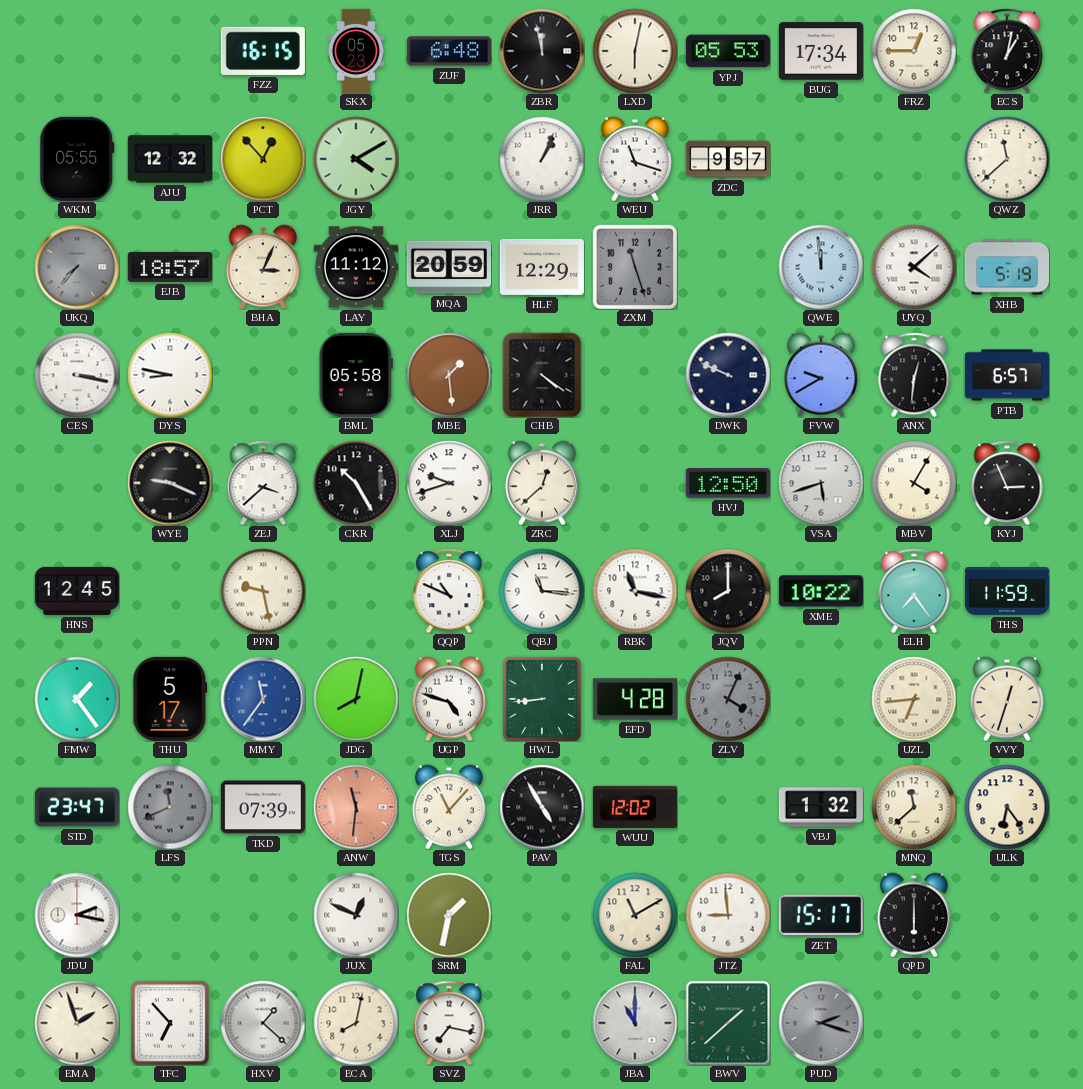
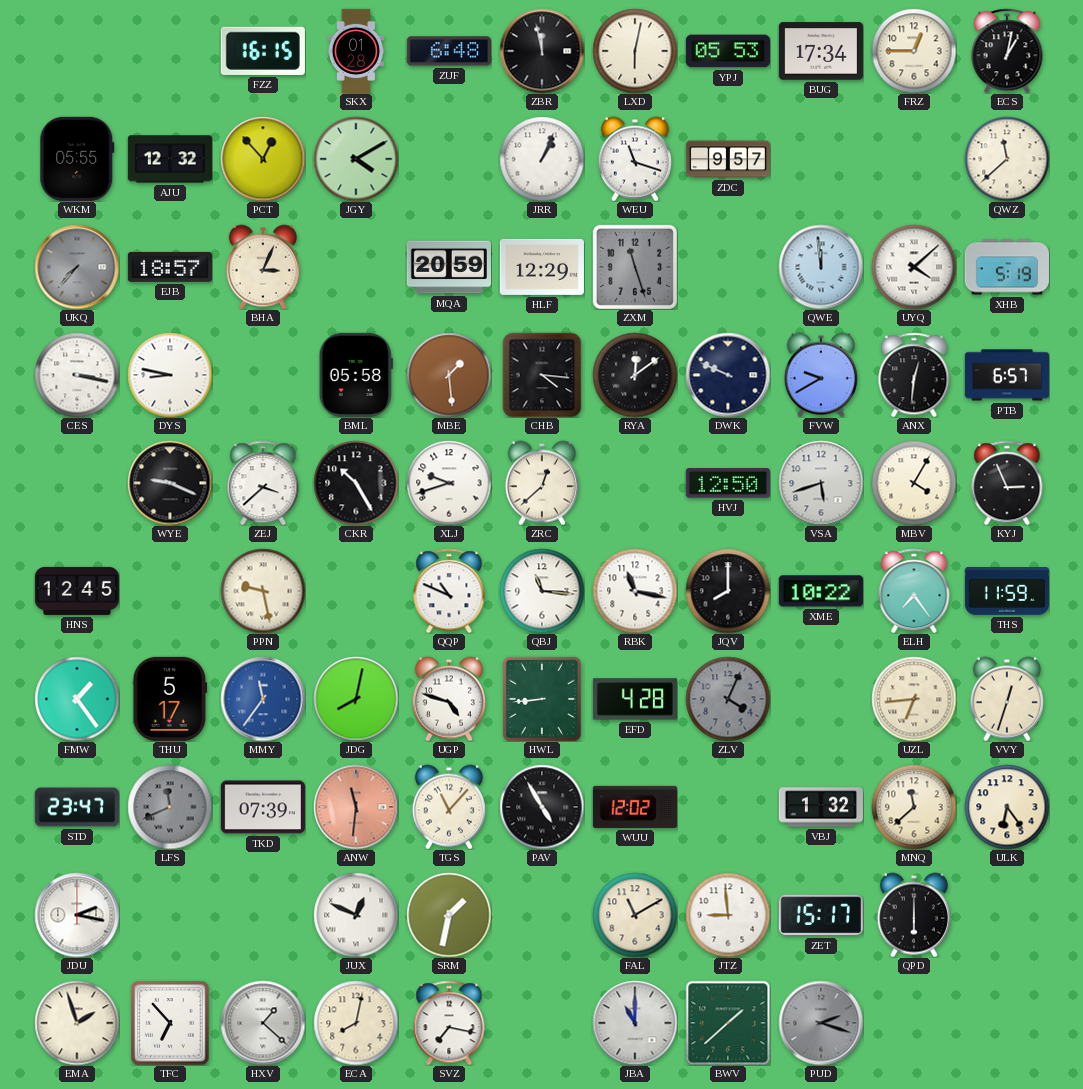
SKX: 05:23 -> 01:28 (356, 50)
LAY: 11:12 -> none (356, 267)
CHB: 4:21 -> 4:16 (542, 375)
RYA: none -> 12:09 (635, 375)
